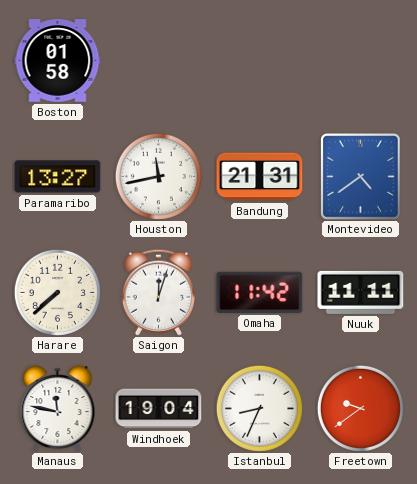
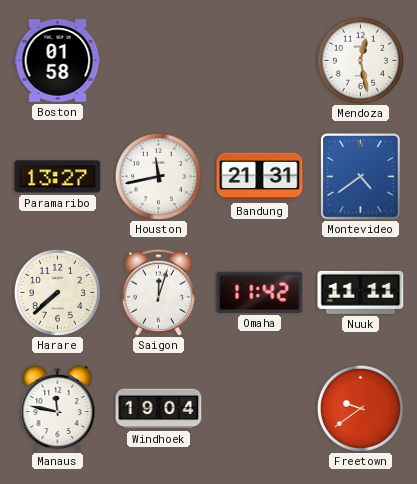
Mendoza: none -> 12:28 (360, 60)
Istanbul: 8:34 -> none (259, 408)
